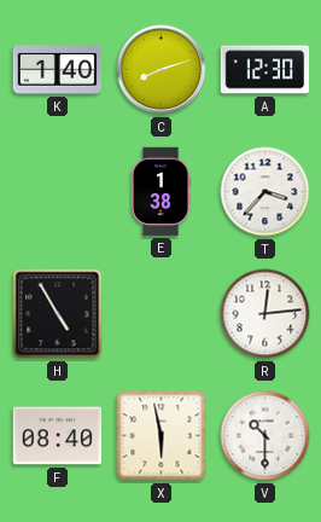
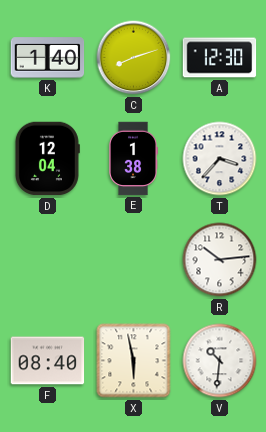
D: none -> 12:04 (47, 159)
H: 4:55 -> none (58, 314)
R: 12:14 -> 10:14 (220, 260)
V: 10:30 -> 10:31 (220, 361)
